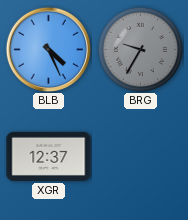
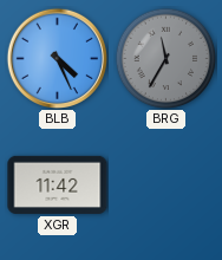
BRG: 9:35 -> 11:35 (165, 58)
XGR: 12:37 -> 11:42 (58, 184)
